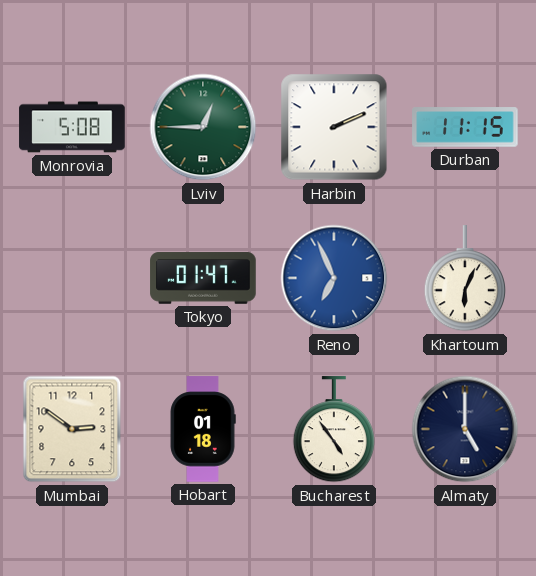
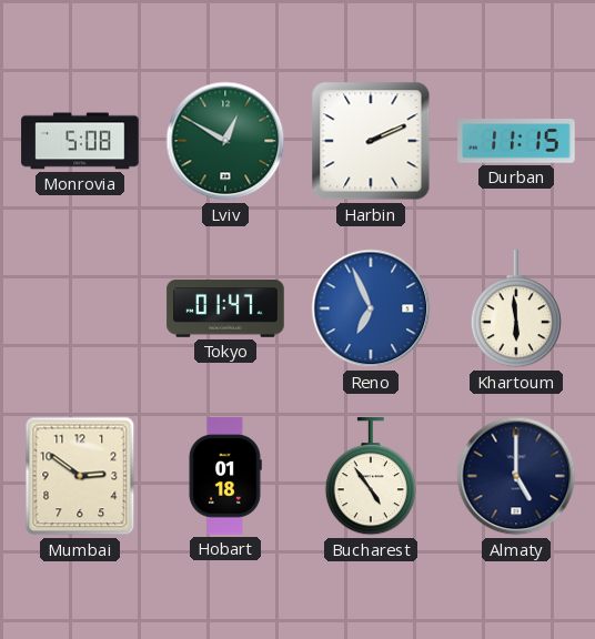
Lviv: 12:45 -> 12:50 (225, 141)
Khartoum: 6:04 -> 5:59 (516, 310)
